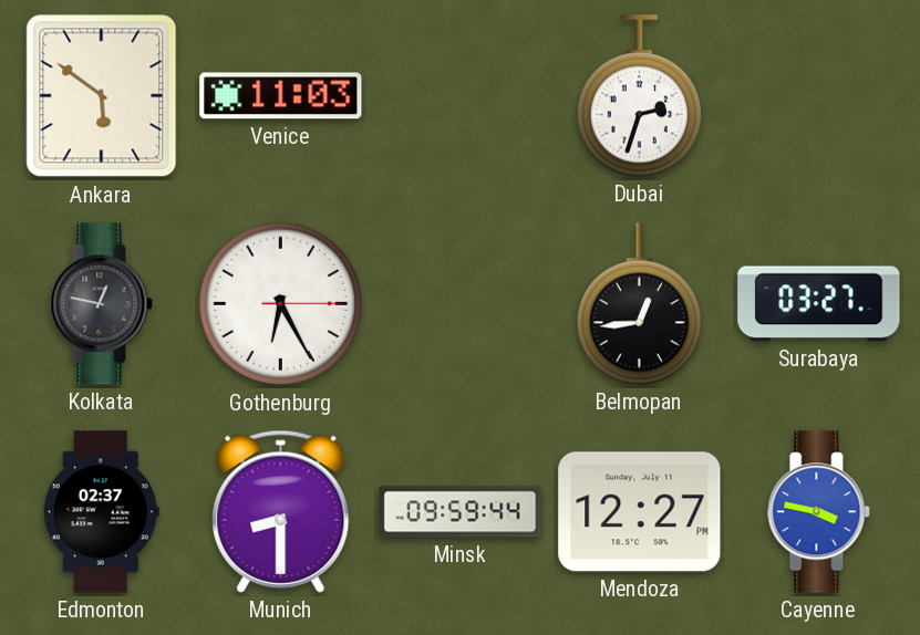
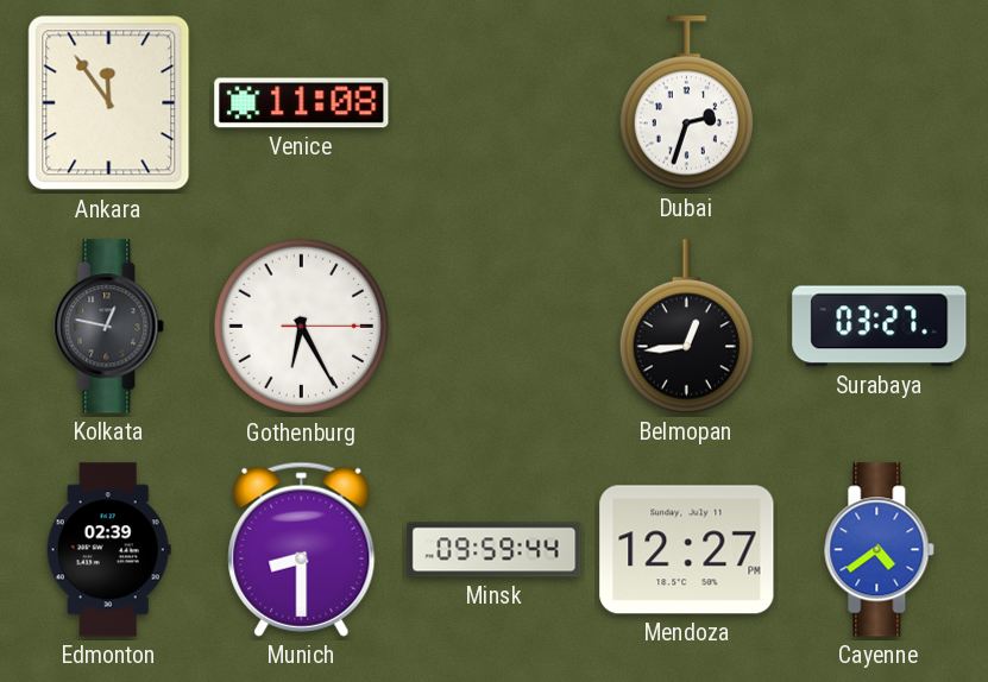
Ankara: 5:51 -> 11:54 (109, 103)
Venice: 11:03 -> 11:08 (302, 103)
Edmonton: 02:37 -> 02:39 (108, 550)
Cayenne: 3:47 -> 4:39 (880, 550)
